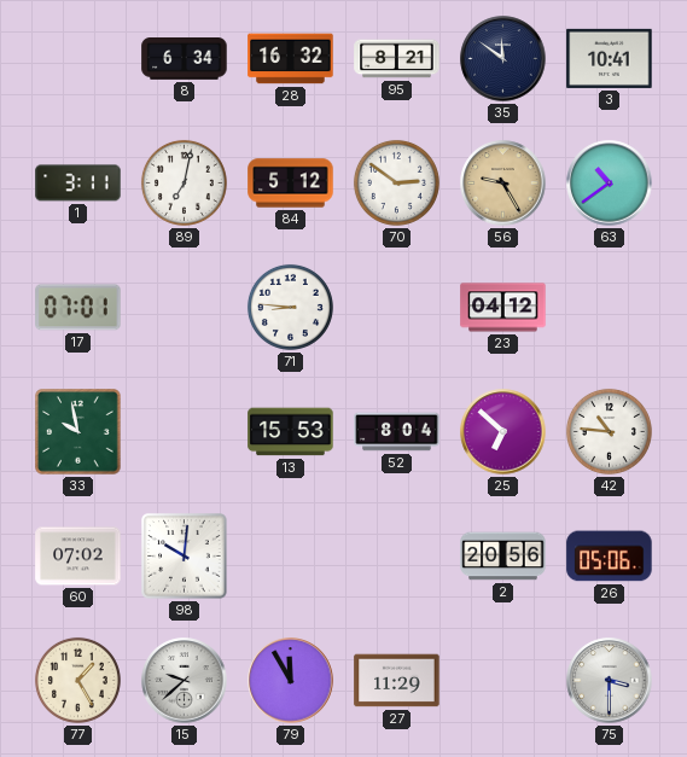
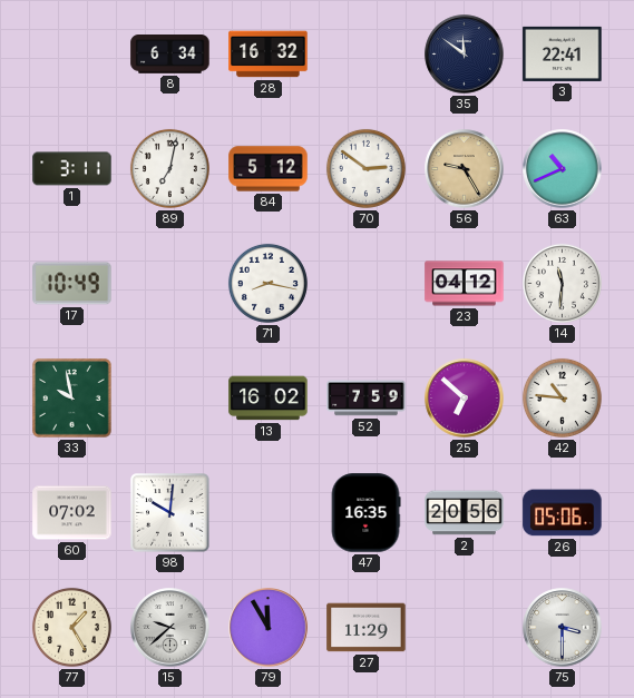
95: 8:21 -> none (397, 59)
3: 10:41 -> 22:41 (563, 53)
63: 10:39 -> 10:41 (563, 169)
17: 07:01 -> 10:49 (72, 284)
71: 8:46 -> 8:17 (267, 283)
14: none -> 11:31 (562, 283)
13: 15:53 -> 16:02 (269, 399)
52: 8:04 -> 7:59 (367, 399)
47: none -> 16:35 (365, 513)
